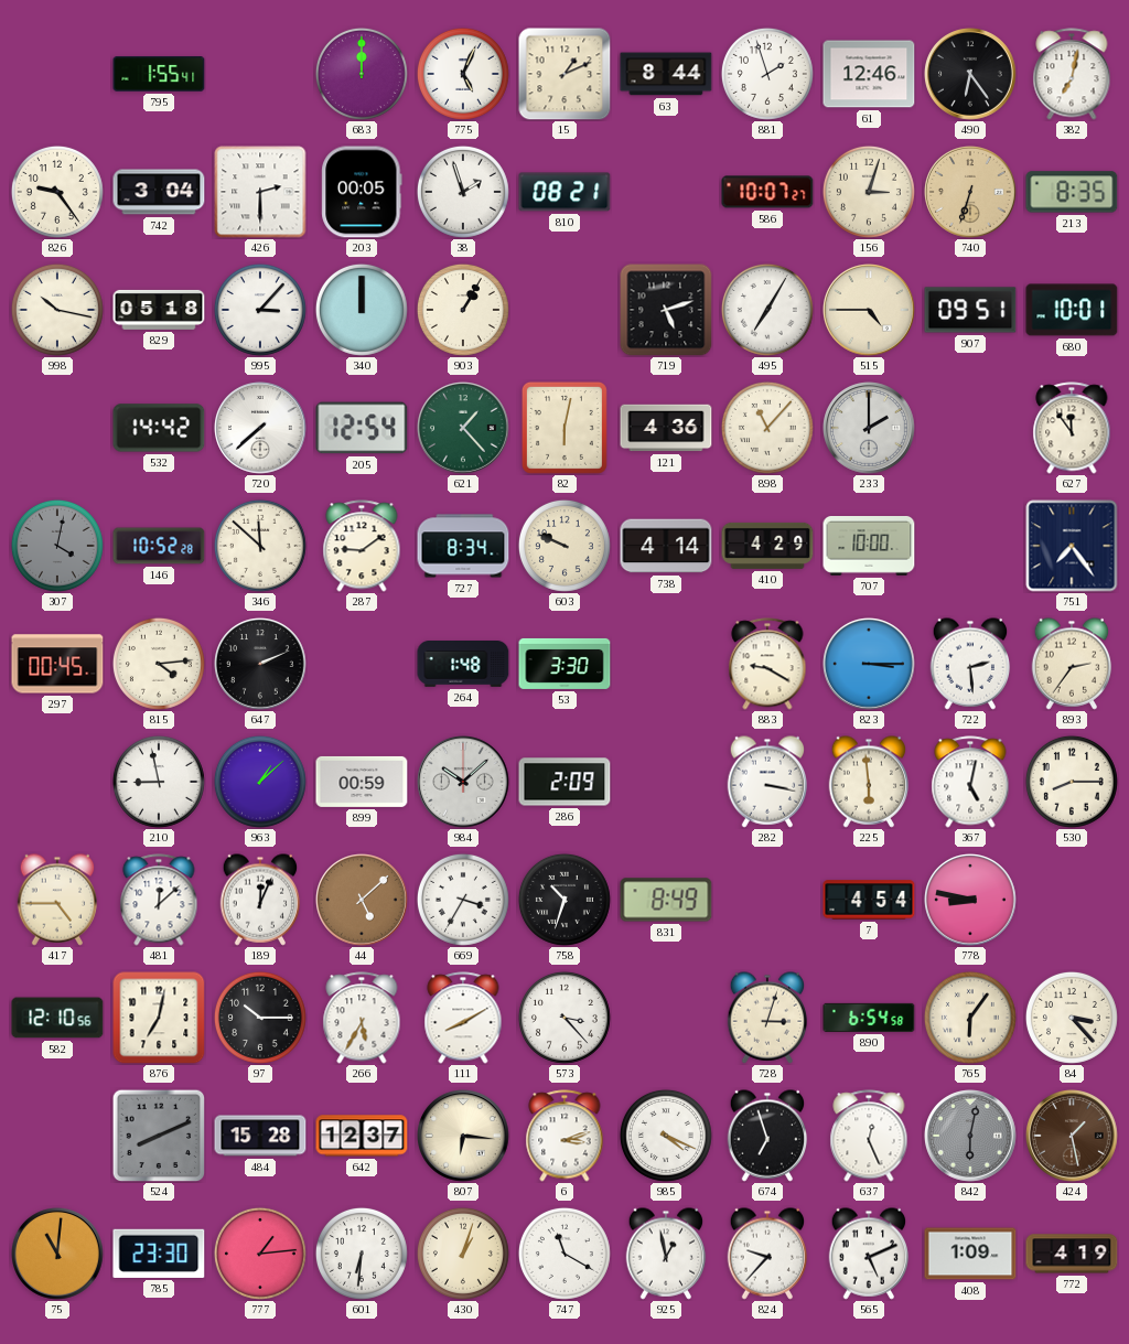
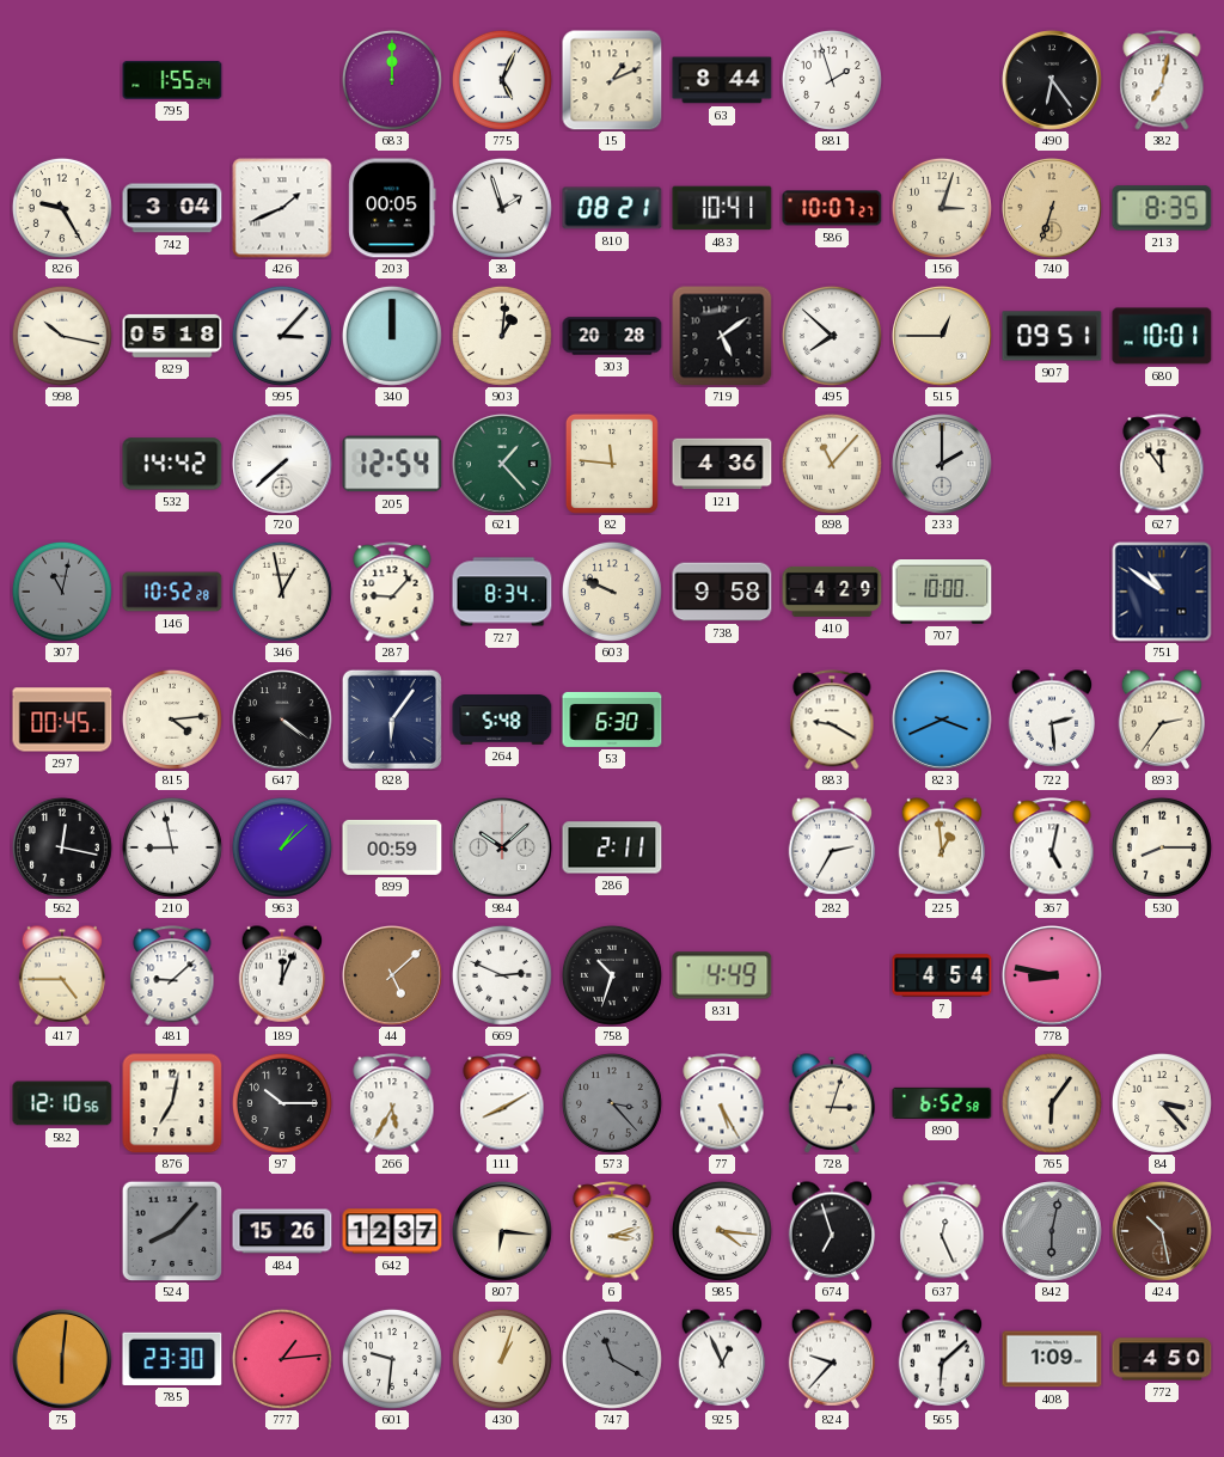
795: 1:55:41 -> 1:55:24 (172, 80)
61: 12:46 -> none (869, 74)
826: 9:24 -> 9:25 (62, 208)
426: 2:30 -> 1:41 (282, 208)
483: none -> 10:41 (722, 208)
903: 1:05 -> 1:01 (502, 336)
303: none -> 20:28 (612, 336)
719: 5:12 -> 5:09 (722, 336)
495: 7:05 -> 7:52 (832, 336)
515: 4:45 -> 12:45 (943, 337)
82: 6:02 -> 11:46 (612, 464)
307: 4:02 -> 11:02 (62, 592)
346: 11:52 -> 12:58 (282, 592)
287: 9:09 -> 9:07 (392, 592)
738: 4:14 -> 9:58 (722, 592)
751: 7:24 -> 10:51 (1162, 592)
647: 2:11 -> 4:21 (283, 721)
828: none -> 6:06 (392, 720)
264: 1:48 -> 5:48 (502, 721)
53: 3:30 -> 6:30 (612, 720)
823: 3:15 -> 3:41 (943, 721)
562: none -> 12:17 (62, 847)
286: 2:09 -> 2:11 (612, 847)
282: 3:17 -> 2:35 (832, 847)
225: 5:59 -> 12:59 (942, 847)
481: 12:08 -> 9:08 (172, 975)
669: 3:35 -> 2:49 (502, 975)
831: 8:49 -> 4:49 (722, 975)
573 dial: white -> grey (612, 1103)
77: none -> 5:25 (722, 1103)
890: 6:54 -> 6:52 (942, 1103)
524: 8:11 -> 8:07 (172, 1231)
484: 15:28 -> 15:26 (282, 1231)
985: 4:19 -> 4:16 (722, 1231)
424: 1:28 -> 10:28 (1163, 1232)
75: 11:01 -> 6:01 (63, 1360)
601: 6:31 -> 9:31 (392, 1359)
747 dial: white -> grey (612, 1359)
925: 12:58 -> 12:56 (722, 1359)
565: 5:11 -> 6:08 (942, 1359)
772: 4:19 -> 4:50 (1162, 1359)
